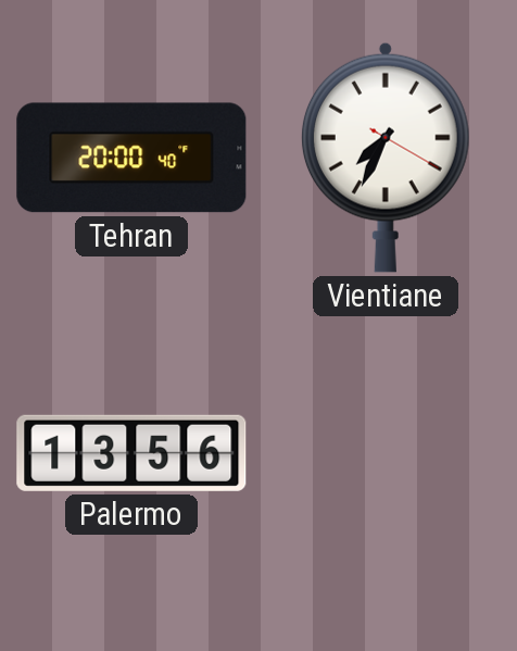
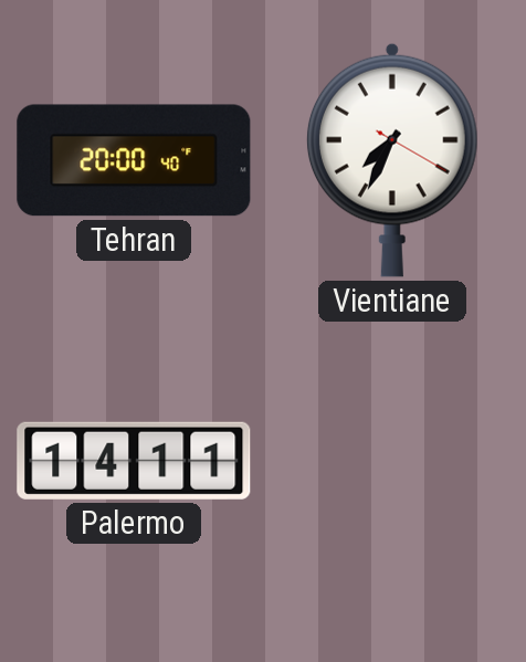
Palermo: 13:56 -> 14:11 (134, 461)
